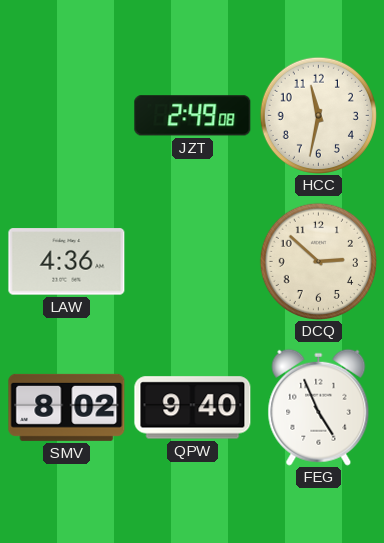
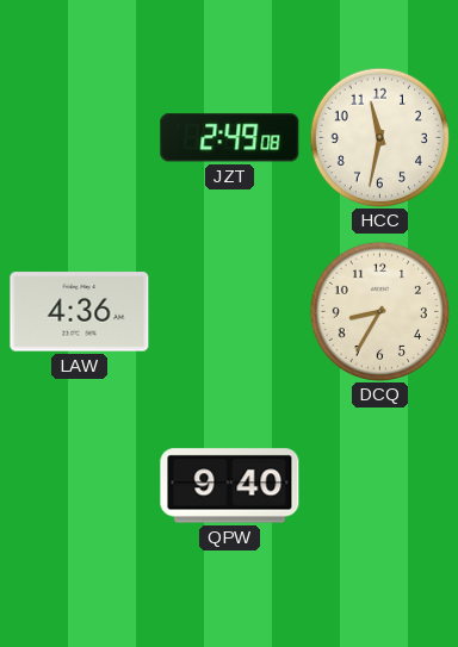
DCQ: 2:52 -> 8:35 (379, 311)
SMV: 8:02 -> none (67, 407)
FEG: 4:56 -> none (319, 407)
